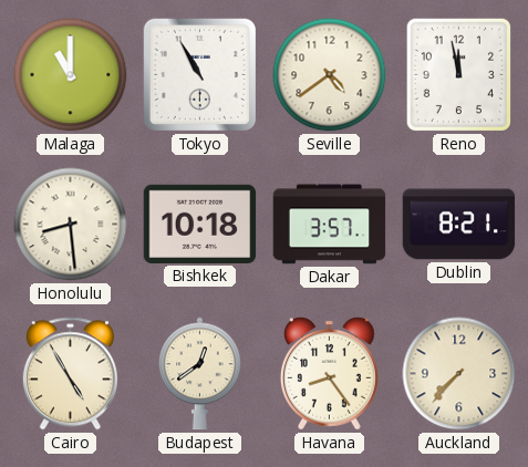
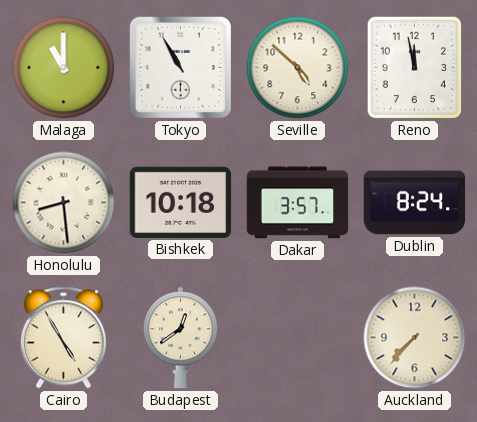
Seville: 4:39 -> 4:52 (298, 68)
Dublin: 8:21 -> 8:24 (415, 203)
Havana: 8:24 -> none (329, 373)
